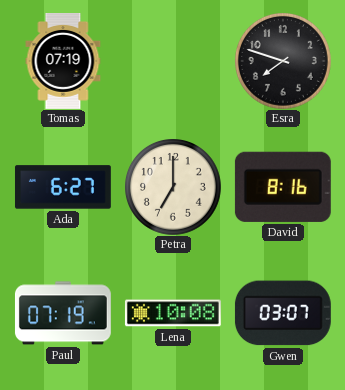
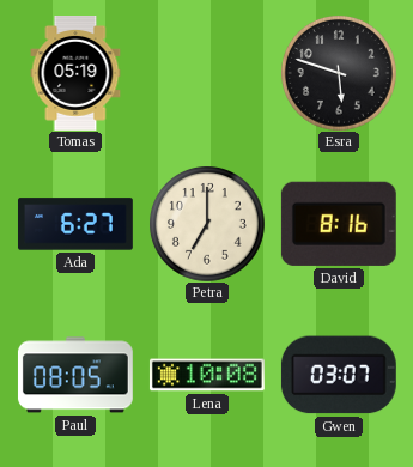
Tomas: 07:19 -> 05:19 (75, 74)
Esra: 7:48 -> 5:48 (339, 73)
Paul: 07:19 -> 08:05 (75, 375)
